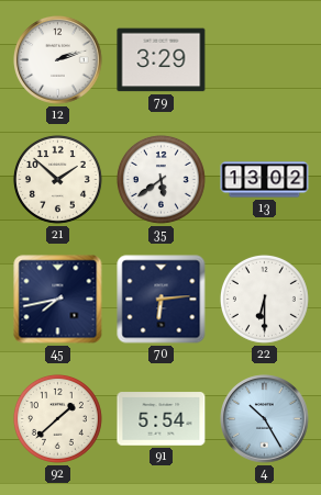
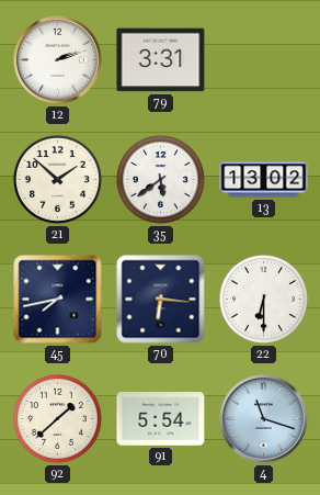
79: 3:29 -> 3:31 (161, 60)
70: 6:14 -> 6:16 (161, 300)
4: 10:25 -> 11:18 (264, 419)
